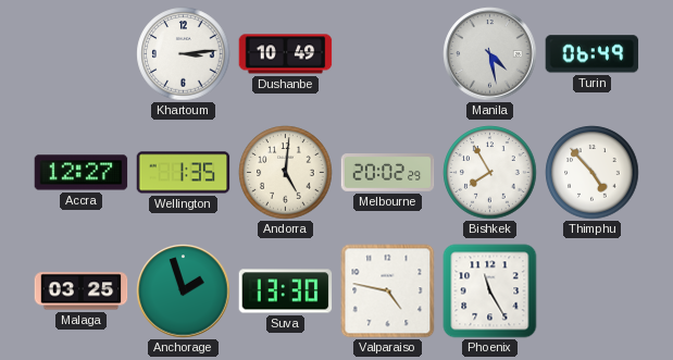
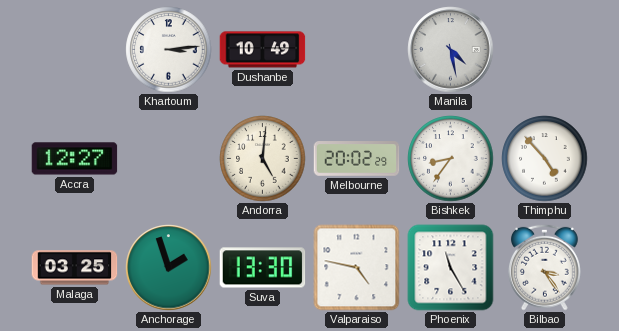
Turin: 06:49 -> none (593, 54)
Wellington: 1:35 -> none (184, 173)
Bishkek: 7:55 -> 8:36 (451, 159)
Bilbao: none -> 3:24 (545, 267)
